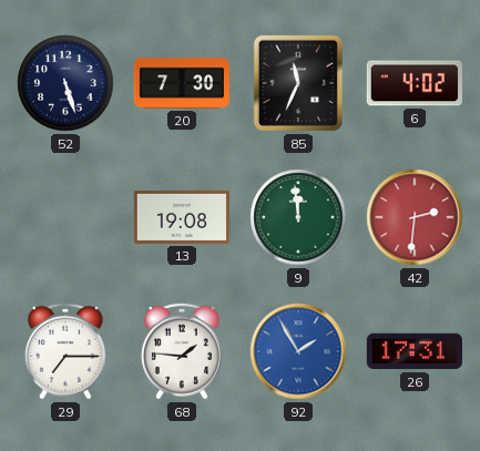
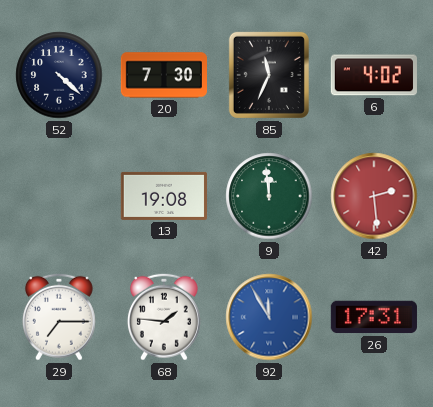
52: 5:27 -> 4:22 (59, 75)
42: 2:31 -> 2:29 (374, 196)
92: 1:55 -> 11:55 (269, 317)
